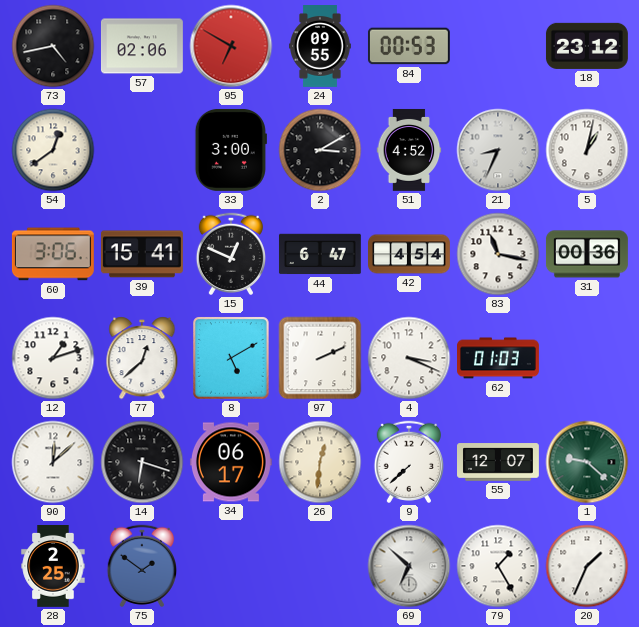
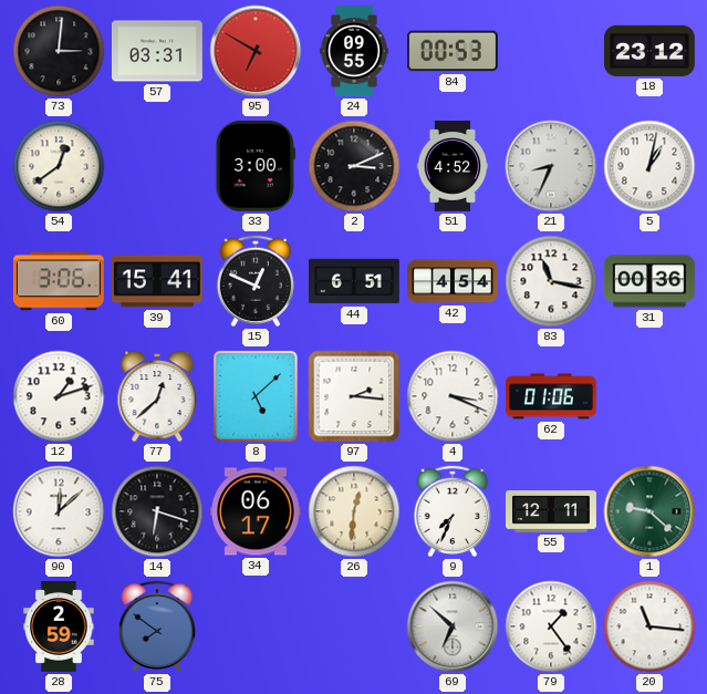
73: 4:43 -> 3:01 (59, 51)
57: 02:06 -> 03:31 (157, 51)
2: 3:10 -> 3:11 (354, 166)
44: 6:47 -> 6:51 (354, 281)
8: 5:10 -> 5:08 (257, 397)
97: 2:11 -> 2:16 (354, 396)
62: 01:03 -> 01:06 (552, 396)
9: 7:38 -> 7:34 (451, 511)
55: 12:07 -> 12:11 (552, 511)
28: 2:25 -> 2:59 (59, 628)
75: 1:51 -> 7:51 (156, 626)
79: 1:25 -> 1:24 (551, 626)
20: 1:34 -> 11:16 (649, 626)
